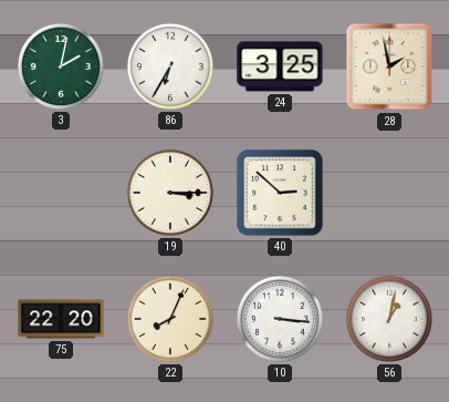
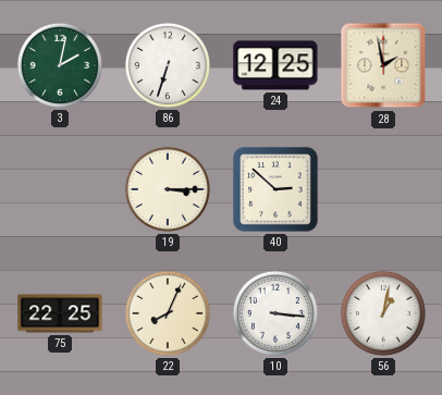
86: 6:35 -> 6:33 (168, 65)
24: 3:25 -> 12:25 (275, 65)
75: 22:20 -> 22:25 (60, 313)
